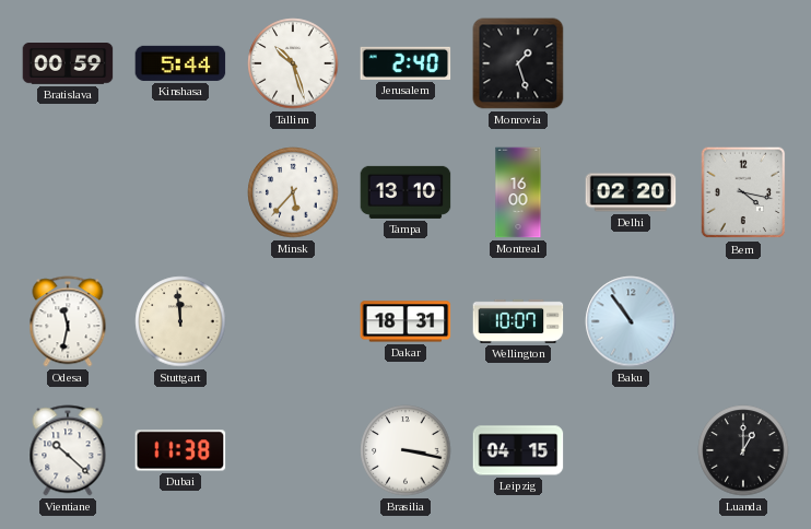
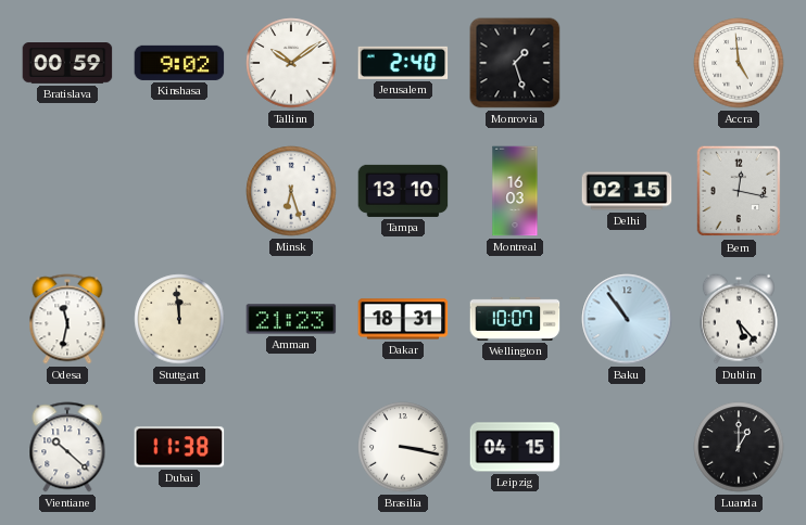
Kinshasa: 5:44 -> 9:02 (179, 63)
Tallinn: 10:27 -> 10:09 (291, 63)
Accra: none -> 4:59 (739, 63)
Minsk: 5:37 -> 6:27 (291, 191)
Montreal: 16:00 -> 16:03 (515, 191)
Delhi: 02:20 -> 02:15 (627, 191)
Bern: 4:17 -> 12:17 (739, 191)
Amman: none -> 21:23 (291, 319)
Dublin: none -> 5:23 (739, 319)
